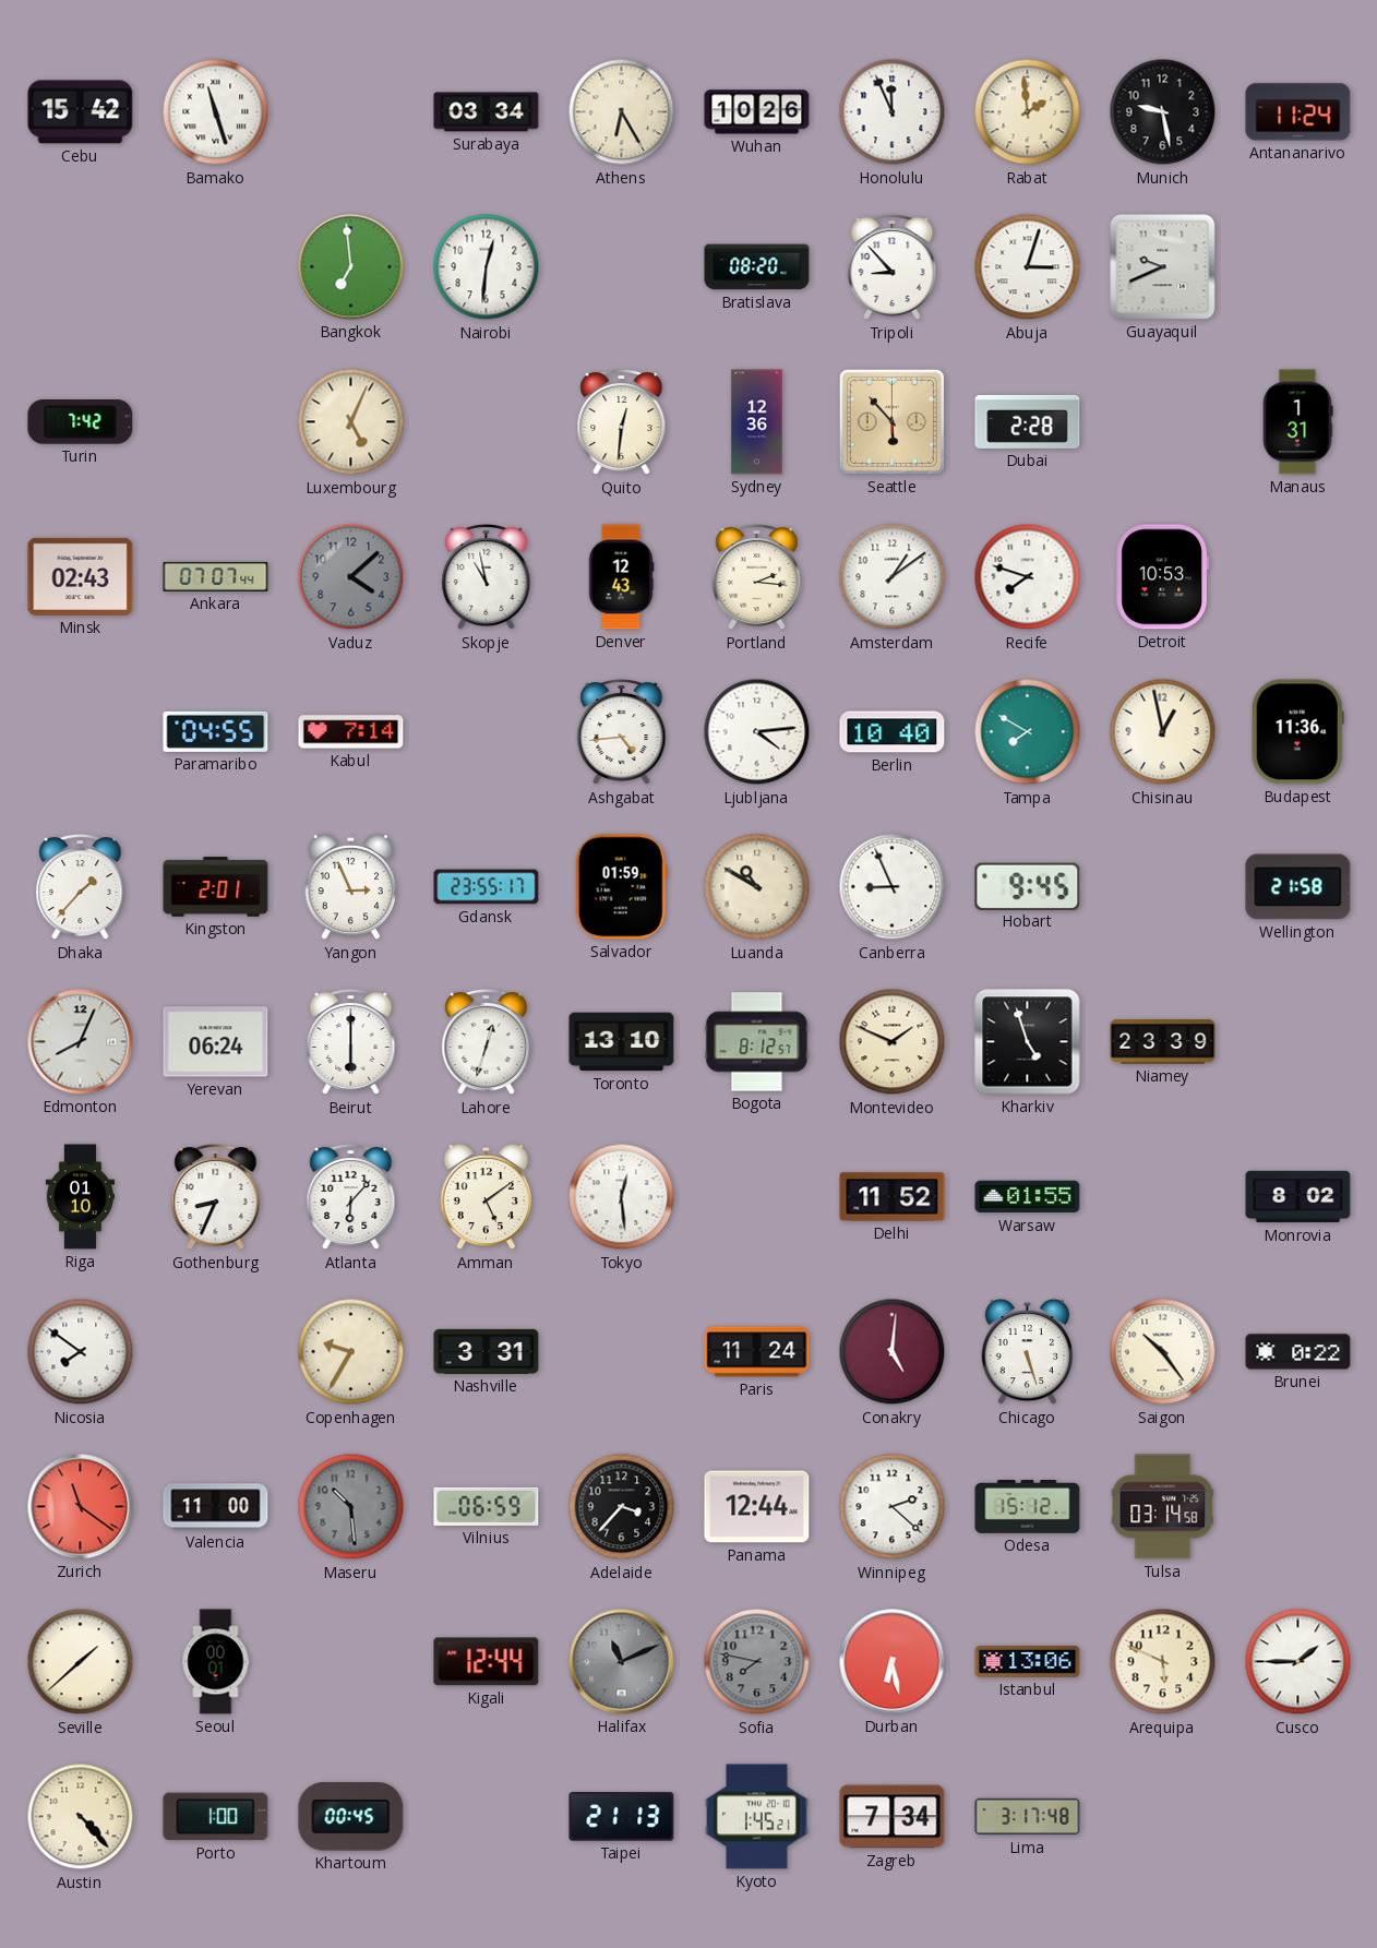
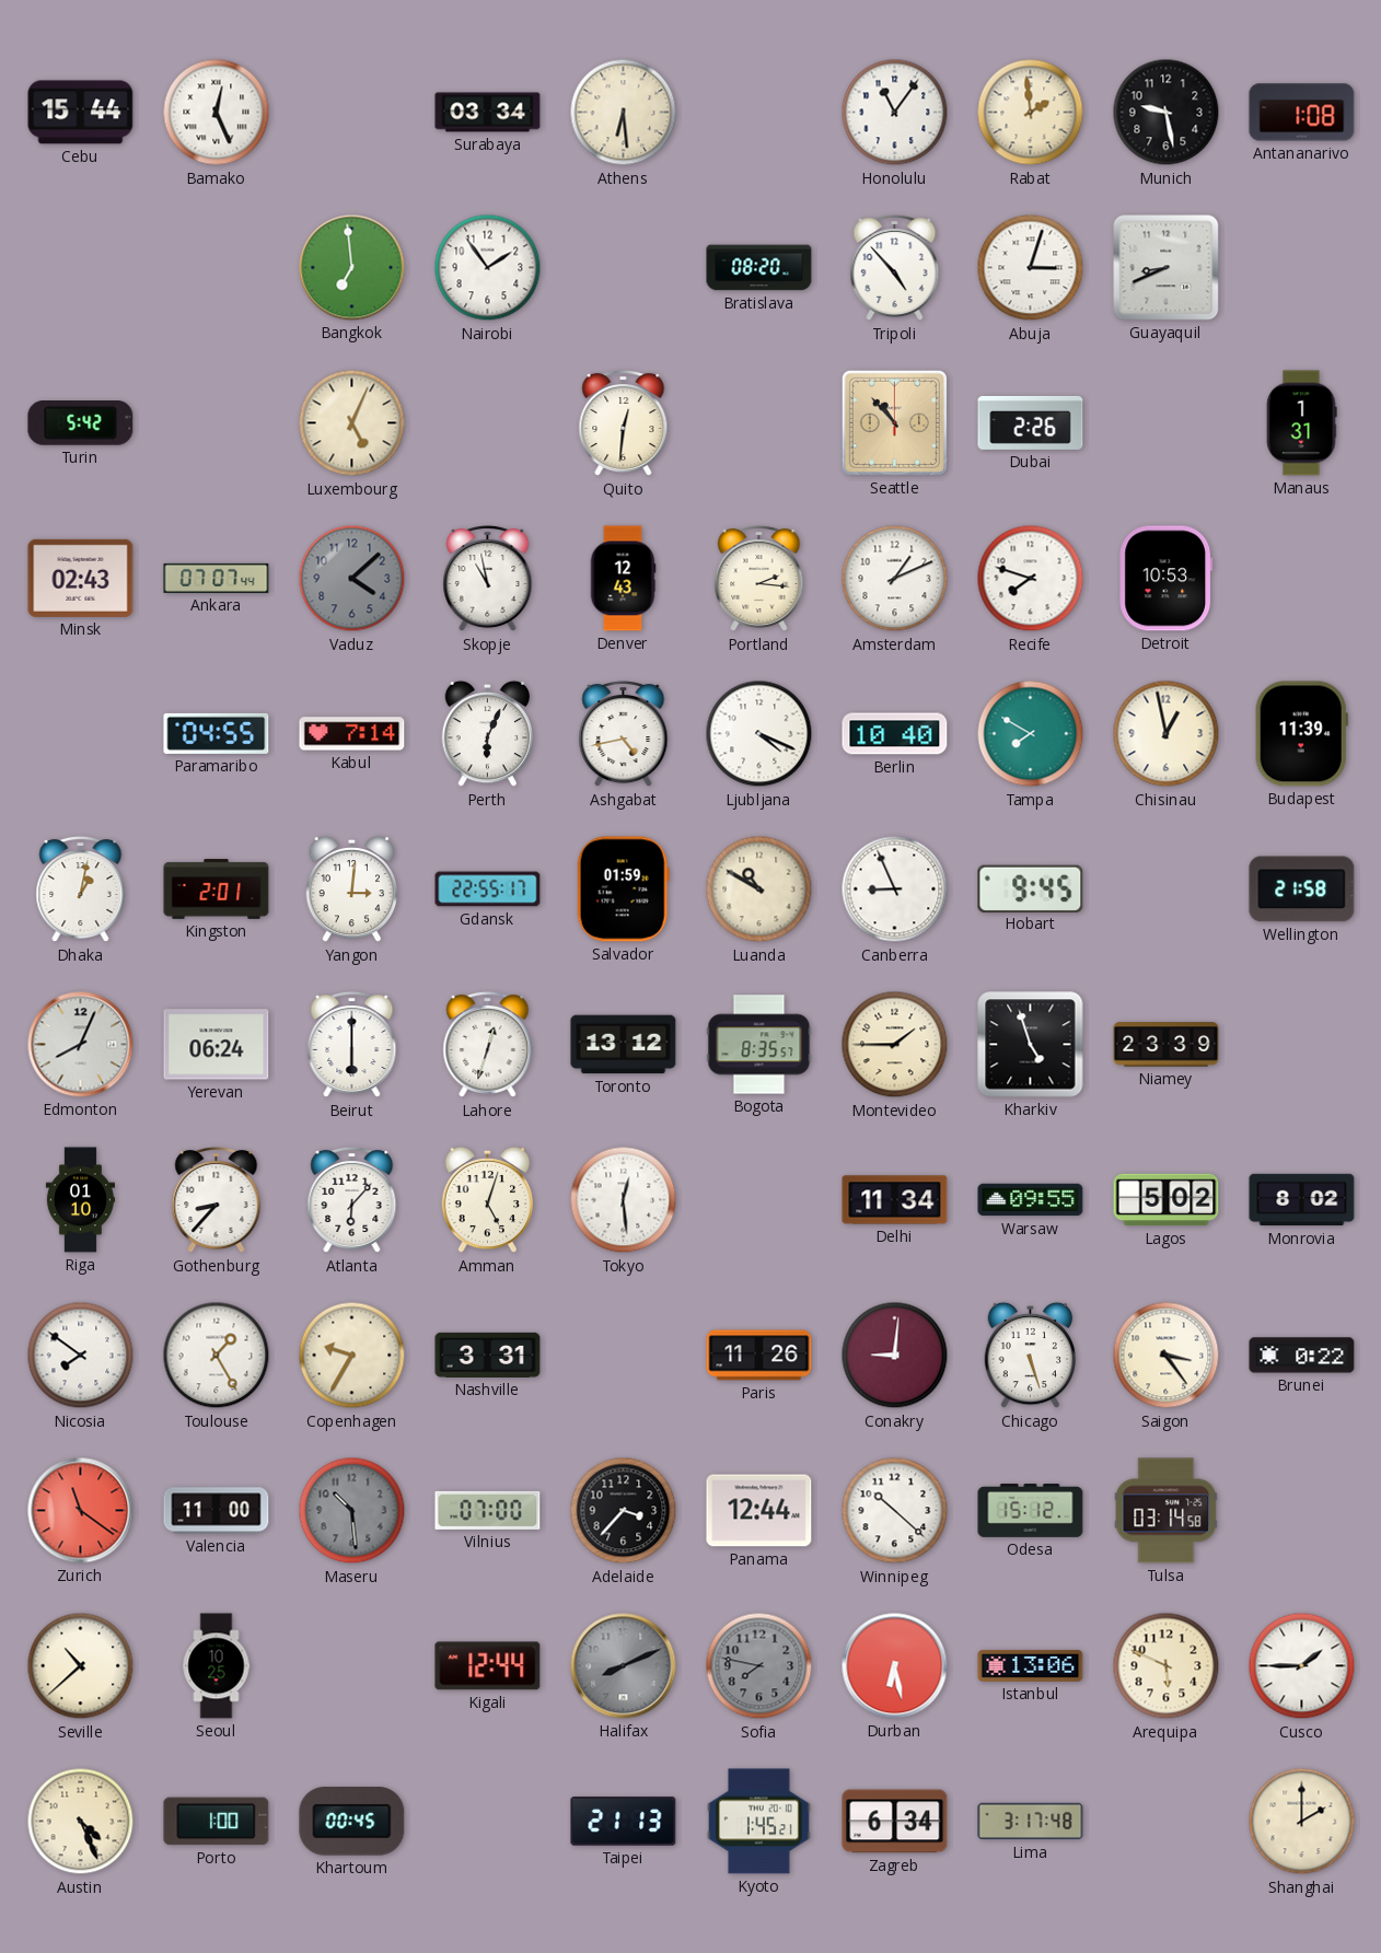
Cebu: 15:42 -> 15:44 (81, 113)
Bamako: 11:27 -> 12:26 (217, 113)
Athens: 6:25 -> 6:29 (624, 113)
Wuhan: 10:26 -> none (757, 112)
Honolulu: 11:56 -> 11:06 (895, 113)
Antananarivo: 11:24 -> 1:08 (1302, 113)
Nairobi: 12:31 -> 1:54 (488, 268)
Tripoli: 8:53 -> 4:53 (895, 268)
Guayaquil: 9:41 -> 8:41 (1167, 268)
Turin: 7:42 -> 5:42 (81, 423)
Sydney: 12:36 -> none (757, 422)
Seattle: 5:53 -> 10:53 (894, 422)
Dubai: 2:28 -> 2:26 (1031, 422)
Amsterdam: 1:09 -> 1:11 (895, 579)
Perth: none -> 6:04 (488, 734)
Ashgabat: 4:44 -> 4:43 (624, 734)
Ljubljana: 4:14 -> 4:19 (759, 734)
Budapest: 11:36 -> 11:39 (1301, 734)
Dhaka: 1:37 -> 1:02 (81, 890)
Yangon: 2:56 -> 3:01 (352, 890)
Gdansk: 23:55 -> 22:55 (488, 890)
Toronto: 13:10 -> 13:12 (624, 1045)
Bogota: 8:12 -> 8:35 (759, 1045)
Montevideo: 1:49 -> 1:45 (895, 1045)
Gothenburg: 8:34 -> 8:37 (217, 1200)
Amman: 5:09 -> 5:03 (488, 1200)
Delhi: 11:52 -> 11:34 (895, 1200)
Warsaw: 01:55 -> 09:55 (1031, 1200)
Lagos: none -> 5:02 (1167, 1200)
Toulouse: none -> 1:25 (217, 1356)
Paris: 11:24 -> 11:26 (759, 1356)
Conakry: 5:01 -> 9:01 (895, 1356)
Saigon: 10:24 -> 3:24 (1167, 1356)
Vilnius: 06:59 -> 07:00 (488, 1510)
Winnipeg: 2:22 -> 10:22 (895, 1511)
Seville: 1:38 -> 10:38 (81, 1666)
Seoul: 00:01 -> 10:25 (217, 1666)
Halifax: 11:11 -> 8:11 (624, 1666)
Austin: 4:23 -> 4:26 (81, 1822)
Zagreb: 7:34 -> 6:34 (895, 1822)
Shanghai: none -> 2:00 (1302, 1822)
